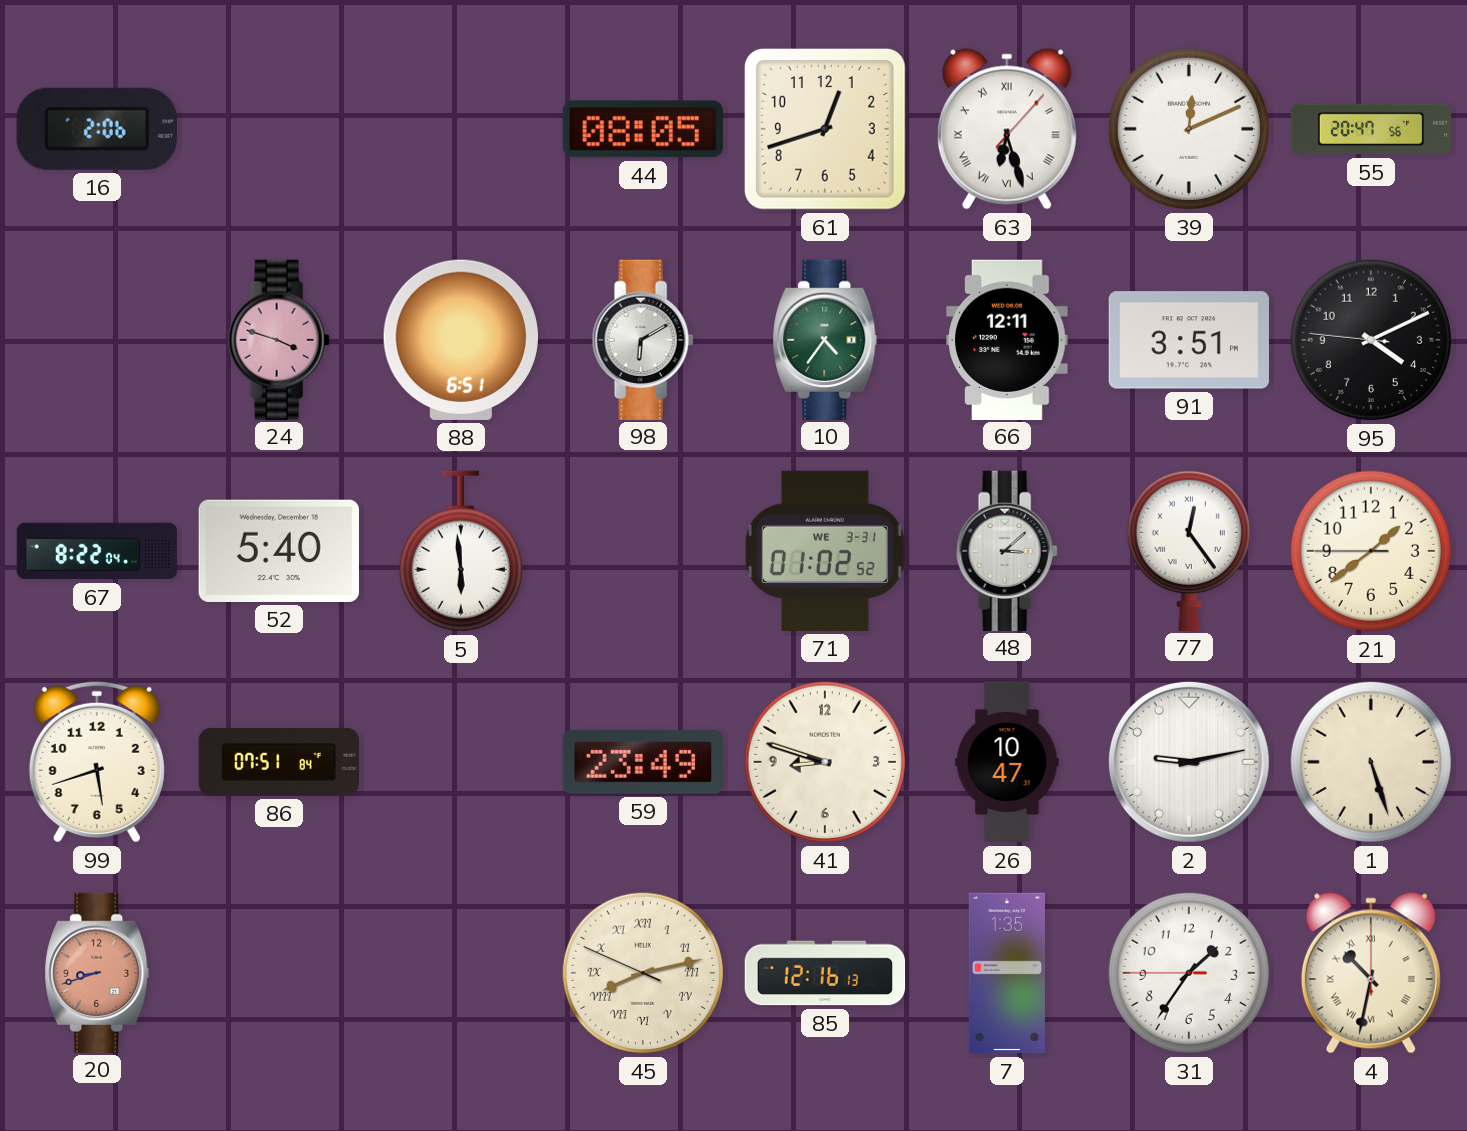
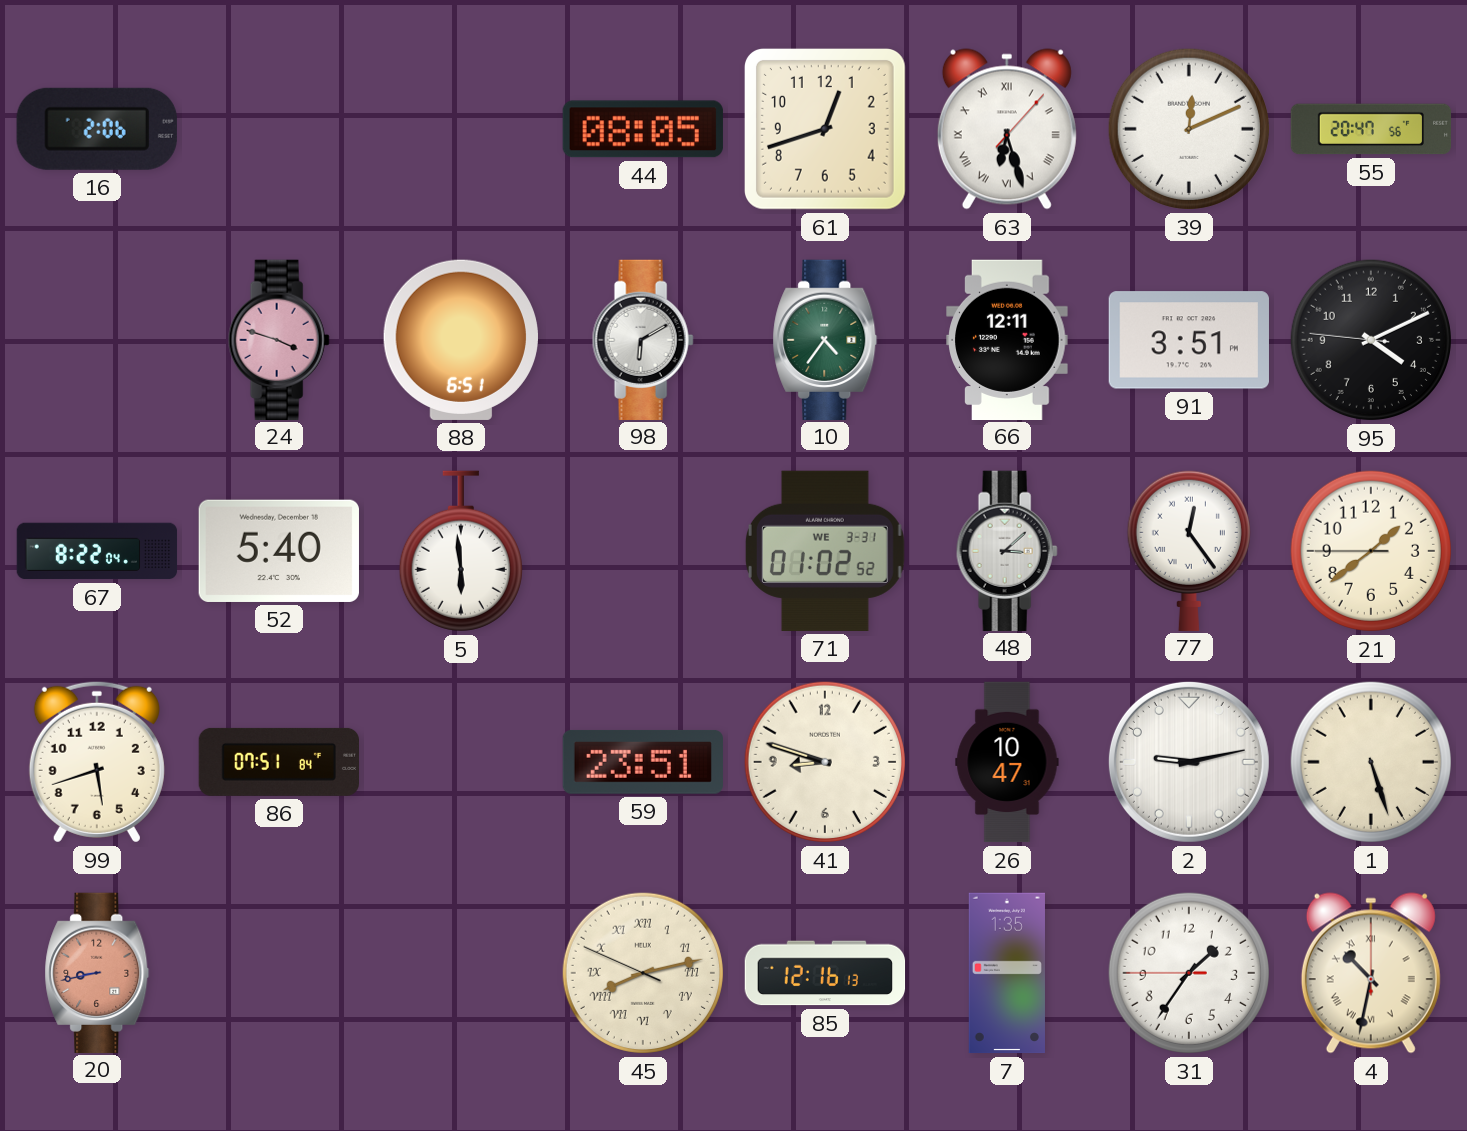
59: 23:49 -> 23:51 (643, 762)
20: 8:42 -> 8:43 (97, 972)
